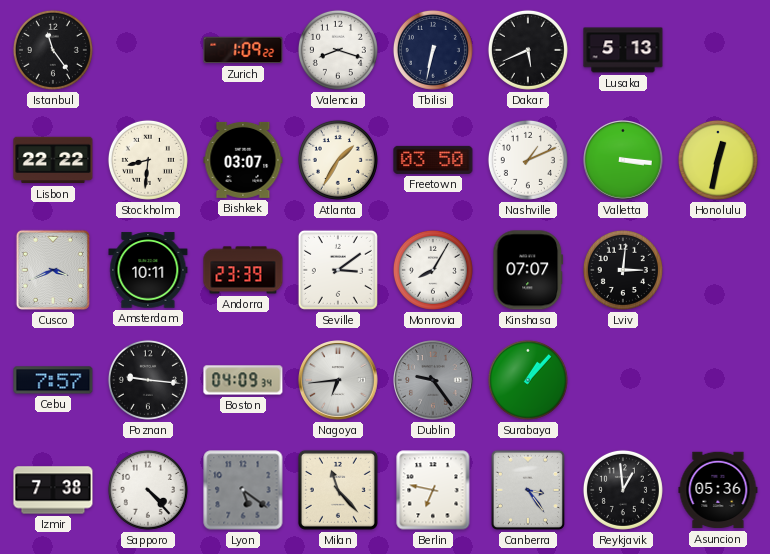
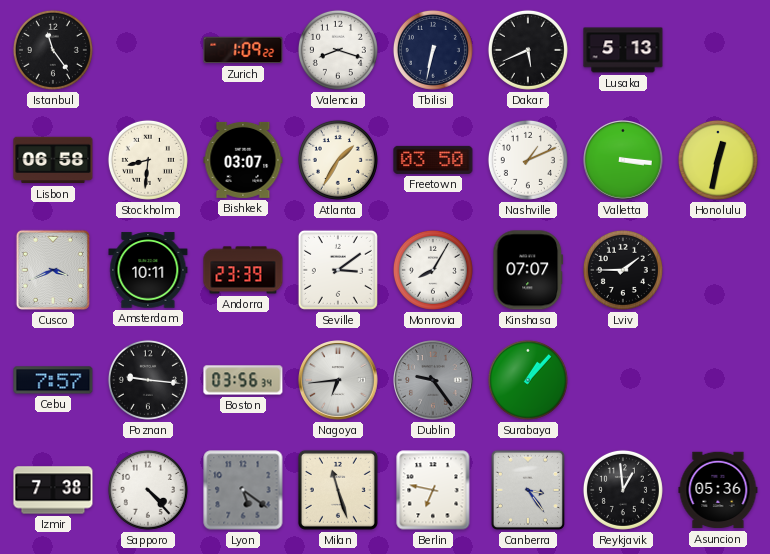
Lisbon: 22:22 -> 06:58 (53, 160)
Lviv: 3:01 -> 1:45 (623, 270)
Boston: 04:09 -> 03:56 (243, 380)
Milan: 11:23 -> 11:27 (338, 490)
